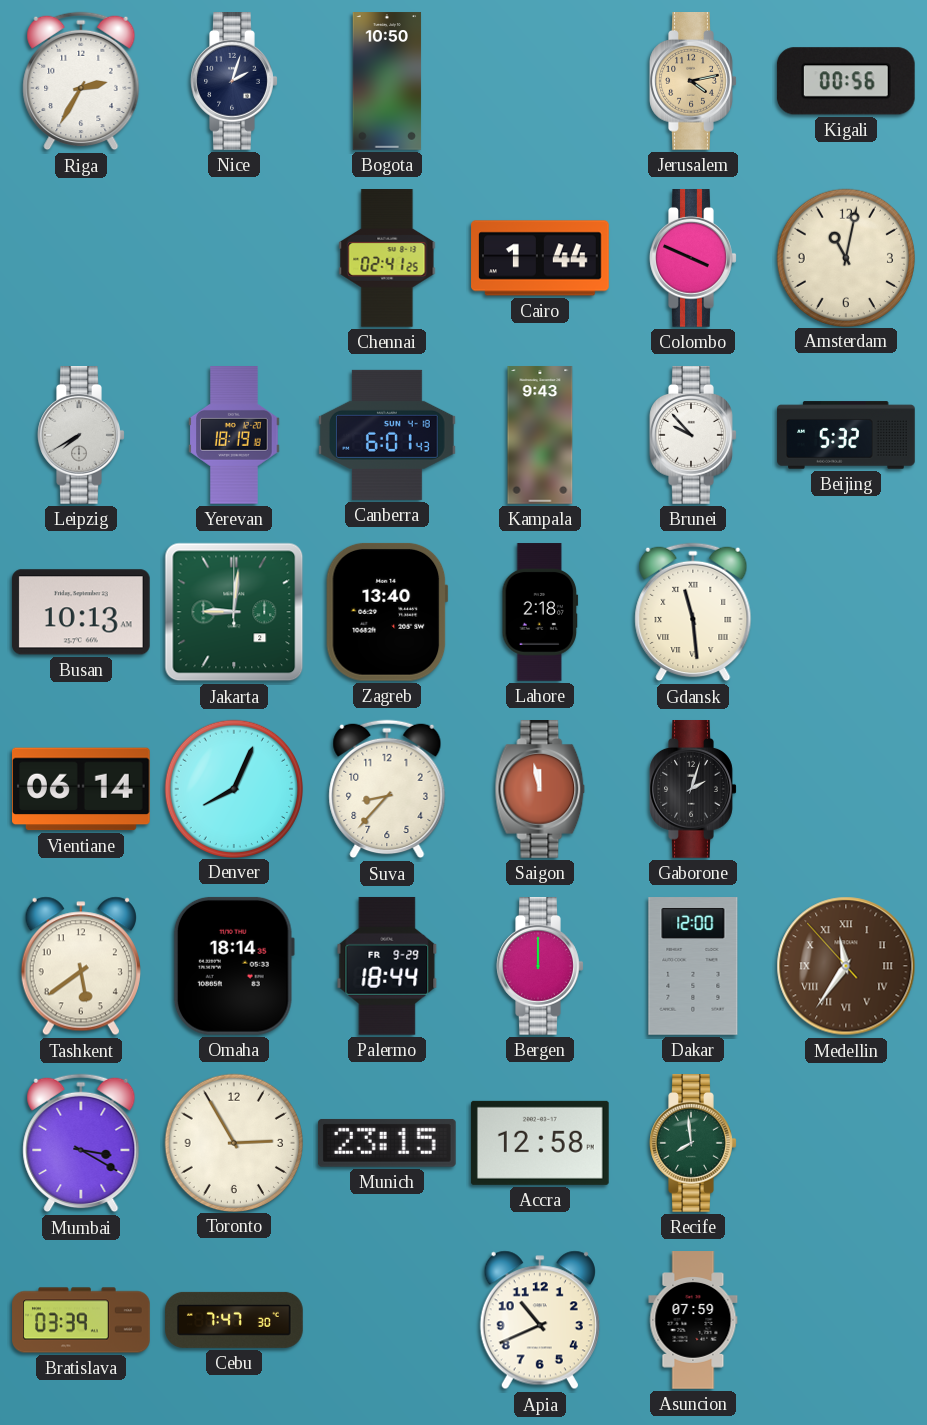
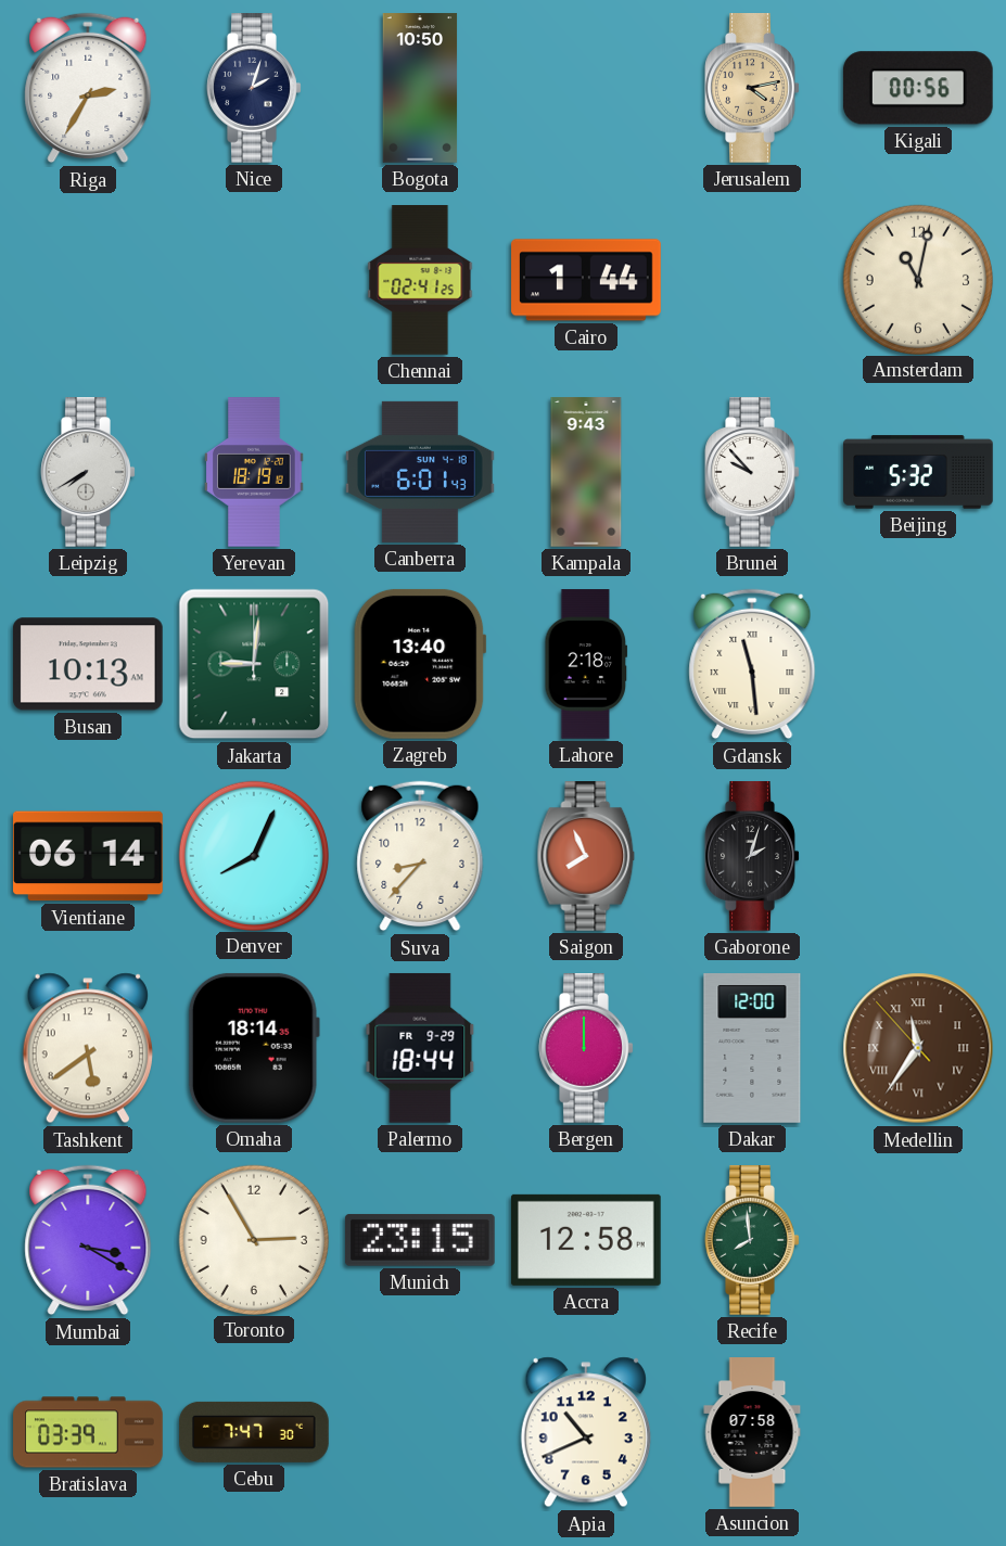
Colombo: 3:49 -> none (693, 259)
Saigon: 11:58 -> 7:56 (586, 857)
Asuncion: 07:59 -> 07:58 (752, 1432)
